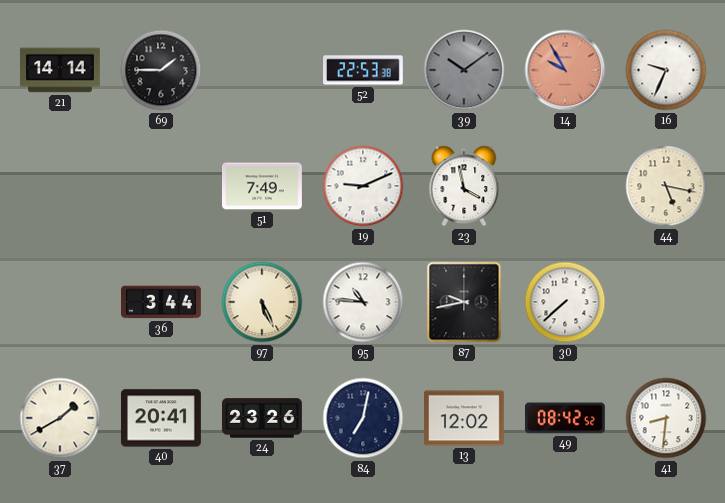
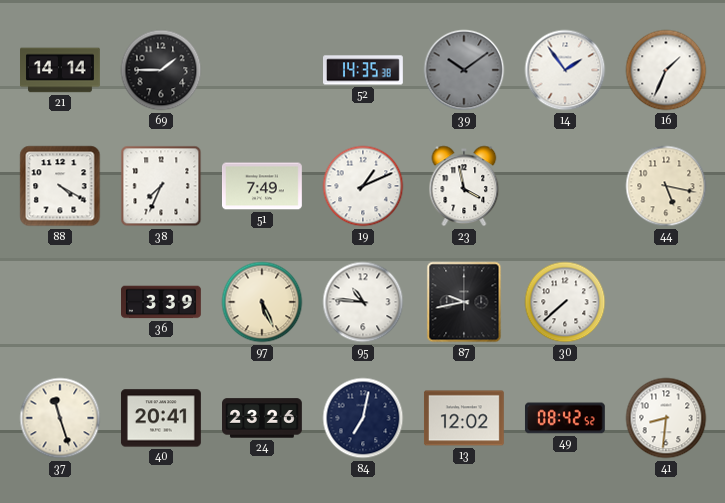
52: 22:53 -> 14:35 (364, 70)
14: 9:55 -> 1:54 (565, 70)
14 dial: salmon -> white (565, 70)
16: 9:34 -> 1:34 (666, 70)
88: none -> 4:20 (60, 186)
38: none -> 7:34 (161, 186)
19: 9:11 -> 1:11 (363, 186)
36: 3:44 -> 3:39 (162, 302)
37: 1:40 -> 11:27 (60, 418)
